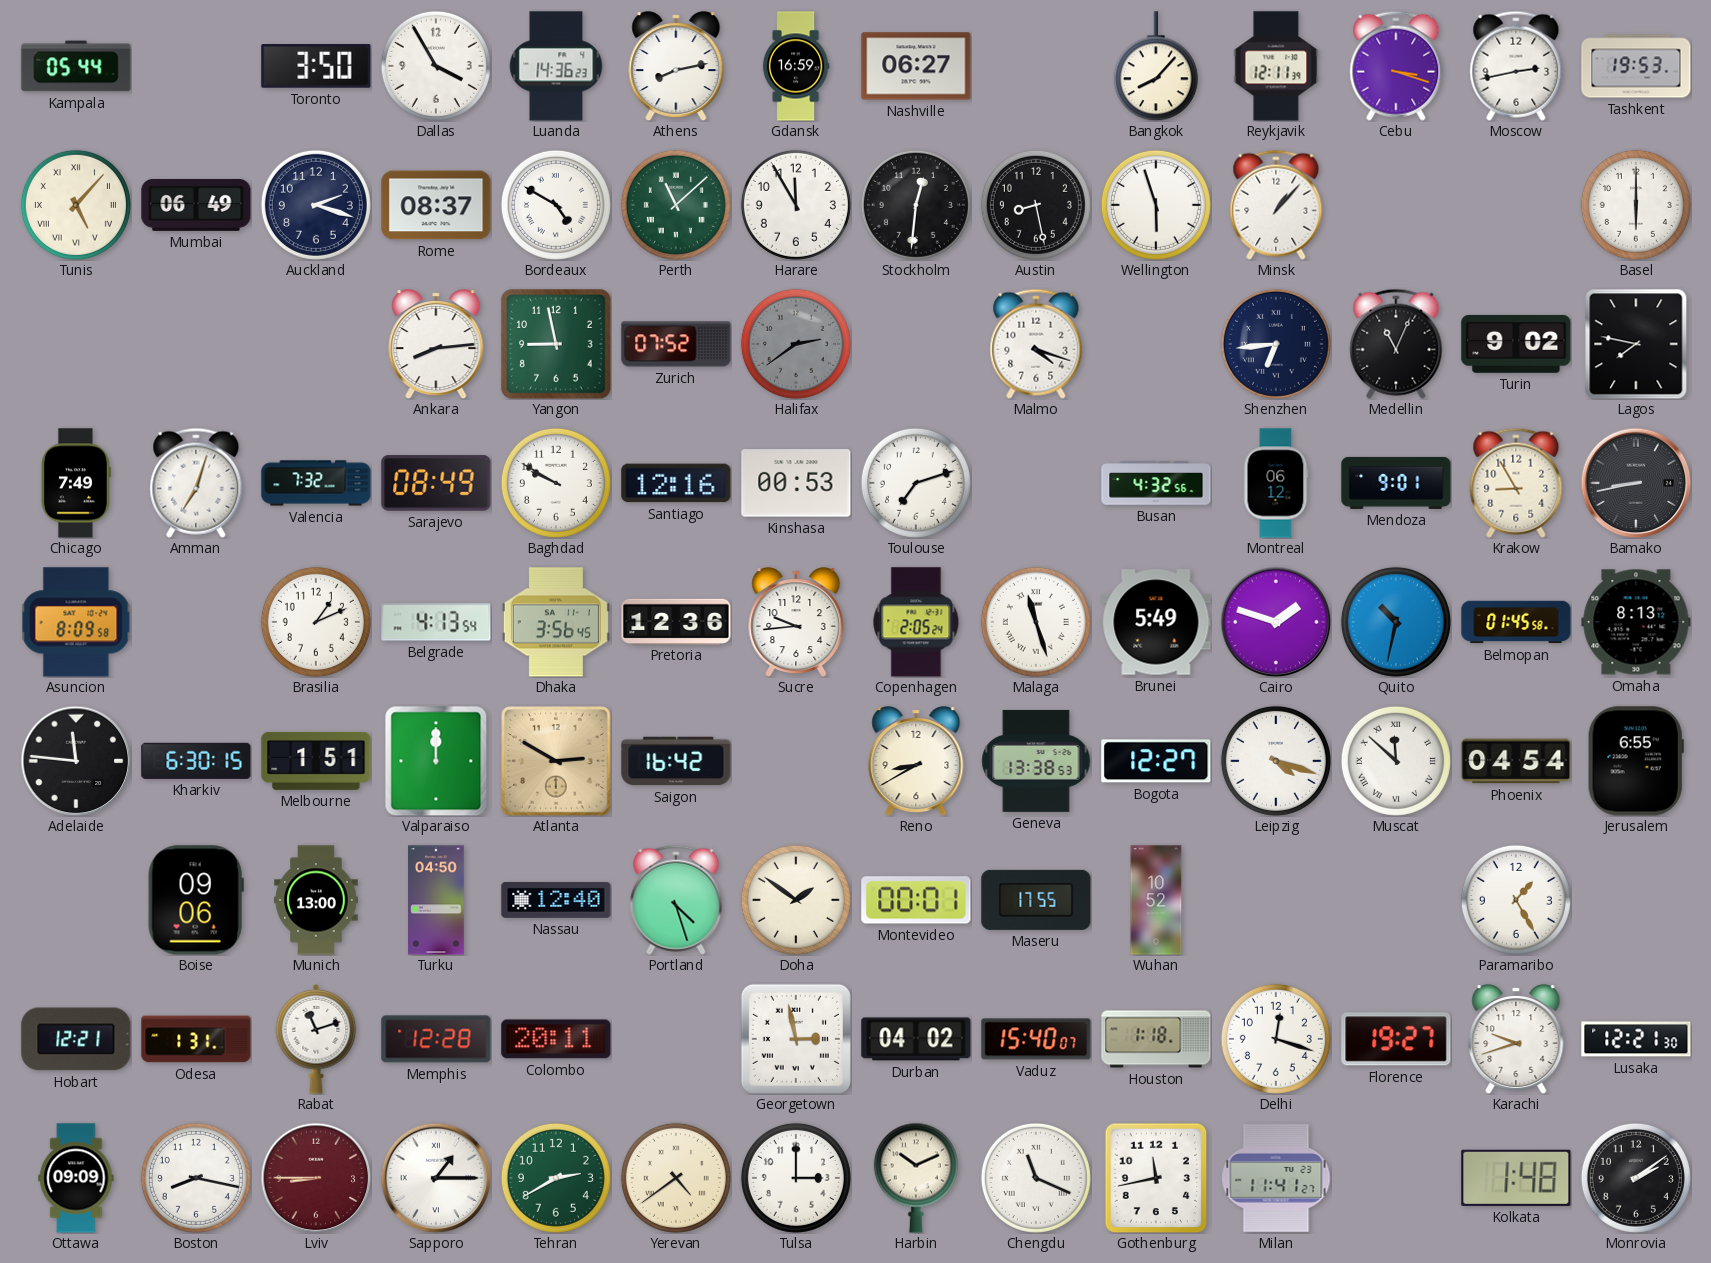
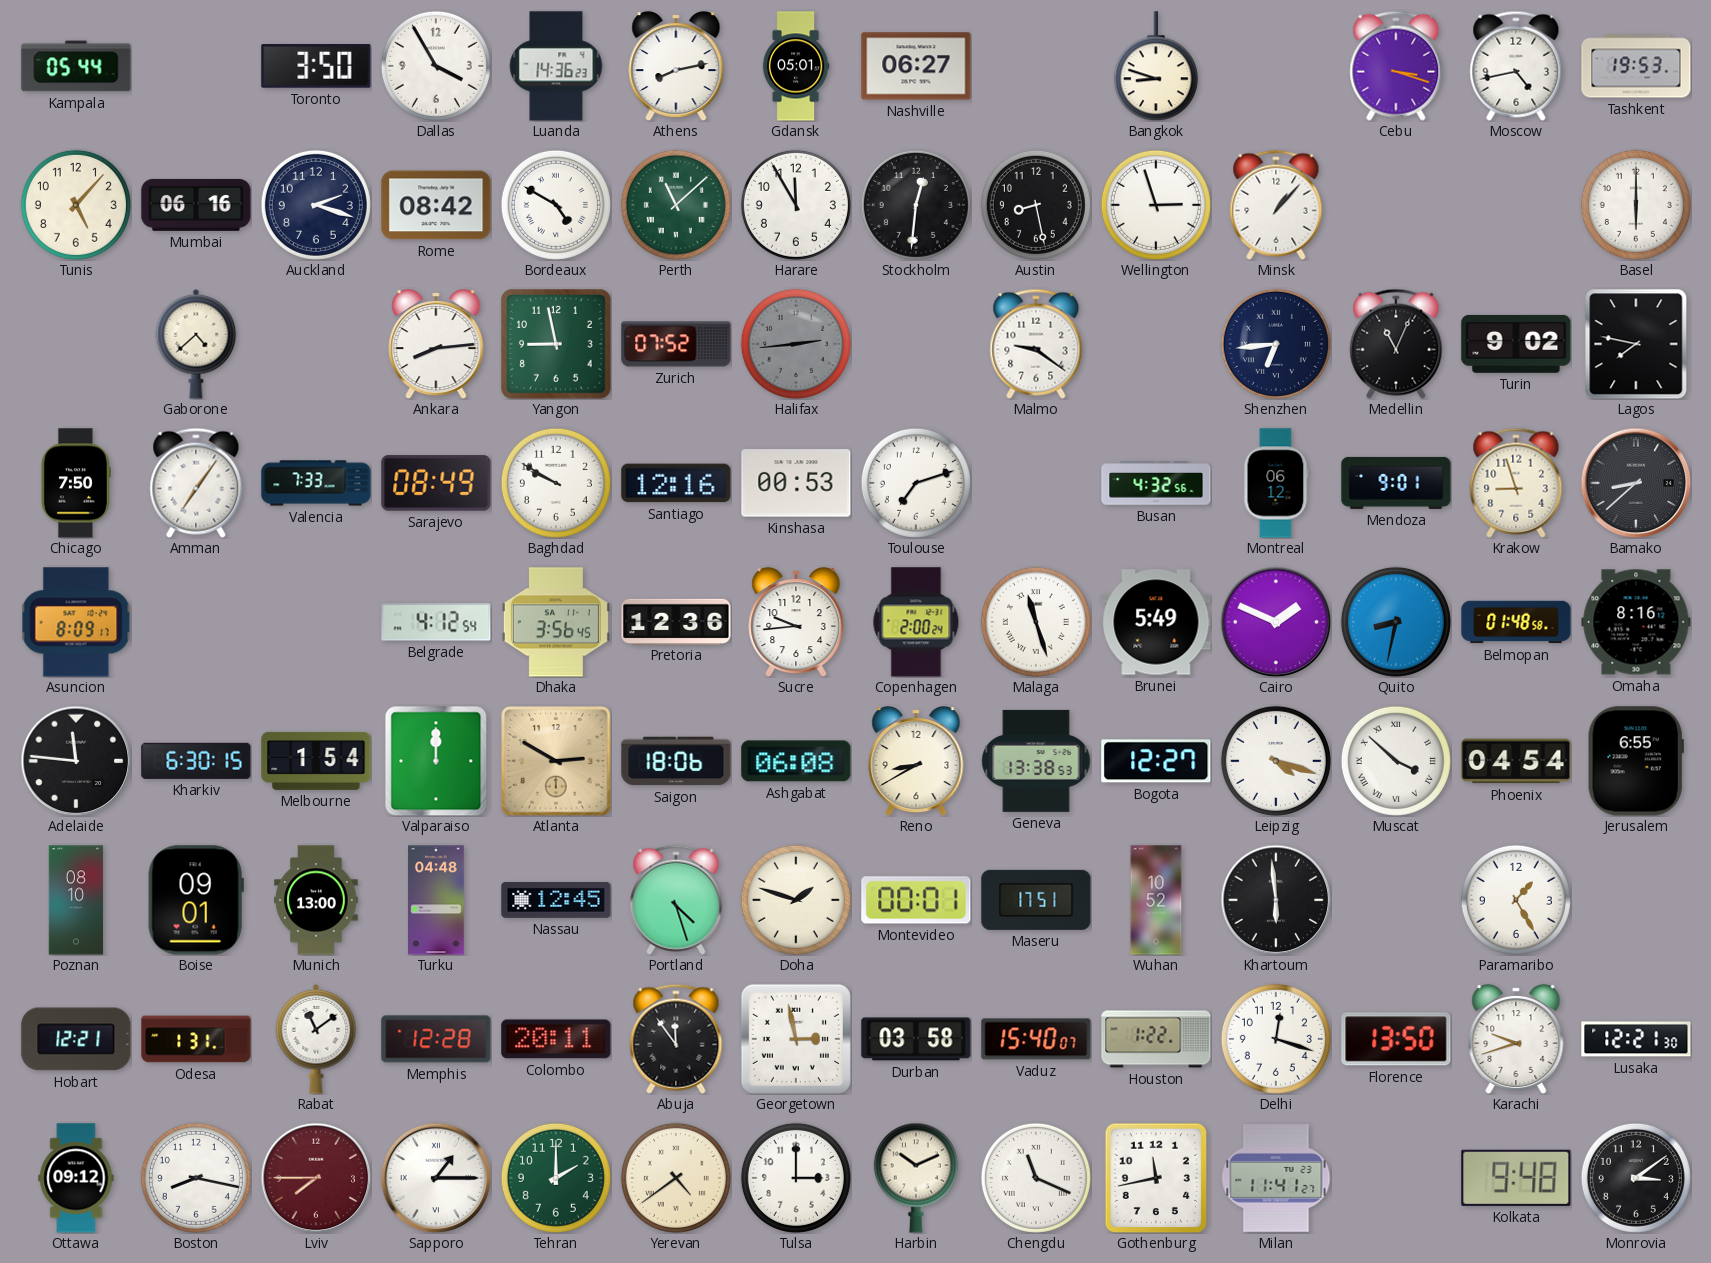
Gdansk: 16:59 -> 05:01 (796, 66)
Bangkok: 8:07 -> 8:48 (1156, 66)
Reykjavik: 12:11 -> none (1276, 66)
Moscow: 2:43 -> 4:43 (1516, 66)
Tunis numerals: Roman -> Arabic (76, 205)
Mumbai: 06:49 -> 06:16 (196, 205)
Rome: 08:37 -> 08:42 (436, 205)
Wellington: 5:57 -> 2:57 (1156, 205)
Gaborone: none -> 4:38 (196, 345)
Halifax: 2:39 -> 2:44 (796, 344)
Malmo: 4:18 -> 9:21 (1036, 344)
Chicago: 7:49 -> 7:50 (76, 483)
Amman: 7:03 -> 7:06 (196, 483)
Valencia: 7:32 -> 7:33 (316, 483)
Krakow: 8:55 -> 8:57 (1516, 483)
Bamako: 8:43 -> 8:38 (1636, 483)
Asuncion: 8:09:58 -> 8:09:17 (76, 622)
Brasilia: 1:11 -> none (316, 622)
Belgrade: 4:13 -> 4:12 (436, 622)
Copenhagen: 2:05 -> 2:00 (916, 622)
Cairo: 1:48 -> 1:49 (1276, 622)
Quito: 10:32 -> 8:32 (1396, 622)
Belmopan: 01:45 -> 01:48 (1516, 622)
Omaha: 8:13 -> 8:16 (1636, 622)
Melbourne: 1:51 -> 1:54 (316, 761)
Saigon: 16:42 -> 18:06 (676, 761)
Ashgabat: none -> 06:08 (796, 761)
Muscat: 11:52 -> 3:52 (1396, 761)
Poznan: none -> 08:10 (76, 900)
Boise: 09:06 -> 09:01 (196, 900)
Turku: 04:50 -> 04:48 (436, 900)
Nassau: 12:40 -> 12:45 (556, 900)
Doha: 1:51 -> 1:48 (796, 900)
Maseru: 17:55 -> 17:51 (1036, 900)
Khartoum: none -> 5:59 (1276, 900)
Rabat: 11:12 -> 11:09 (316, 1040)
Abuja: none -> 11:54 (676, 1039)
Durban: 04:02 -> 03:58 (916, 1039)
Houston: 1:18 -> 1:22 (1156, 1039)
Florence: 19:27 -> 13:50 (1396, 1039)
Ottawa: 09:09 -> 09:12 (76, 1178)
Lviv: 8:45 -> 7:45 (316, 1178)
Tehran: 2:40 -> 2:00 (556, 1178)
Kolkata: 1:48 -> 9:48 (1516, 1178)
Monrovia: 2:09 -> 3:09 (1636, 1178)
